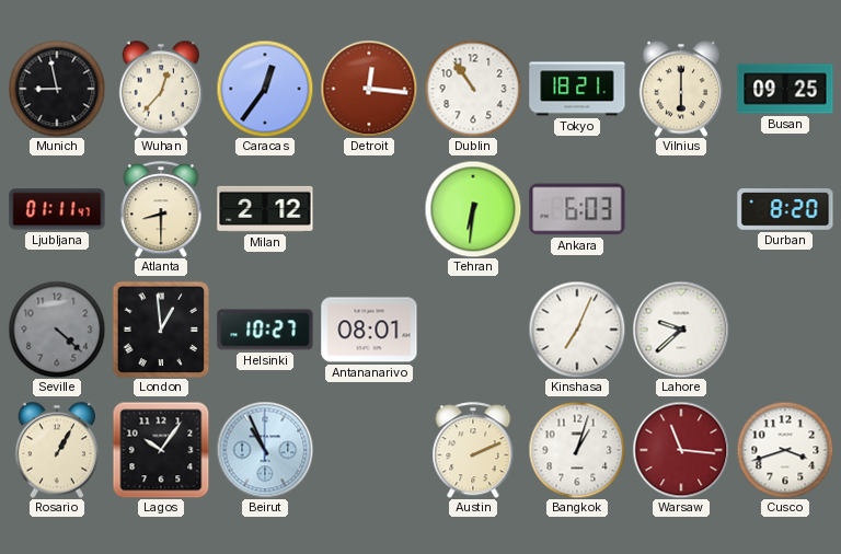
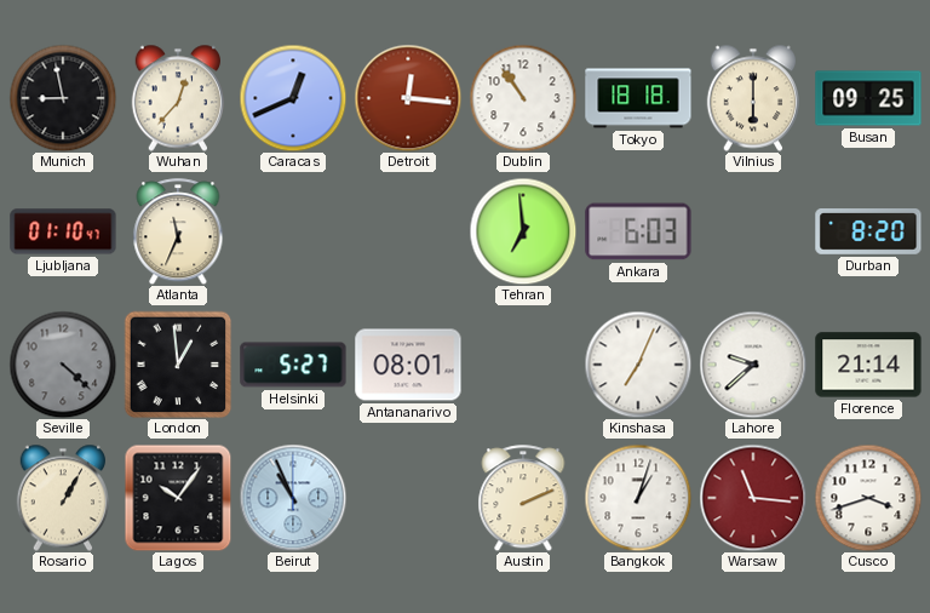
Caracas: 12:36 -> 12:41 (293, 98)
Tokyo: 18:21 -> 18:18 (638, 98)
Ljubljana: 01:11 -> 01:10 (63, 231)
Atlanta: 8:30 -> 11:34 (178, 231)
Milan: 2:12 -> none (265, 209)
Tehran: 6:31 -> 6:59 (523, 231)
Helsinki: 10:27 -> 5:27 (293, 365)
Florence: none -> 21:14 (868, 365)
